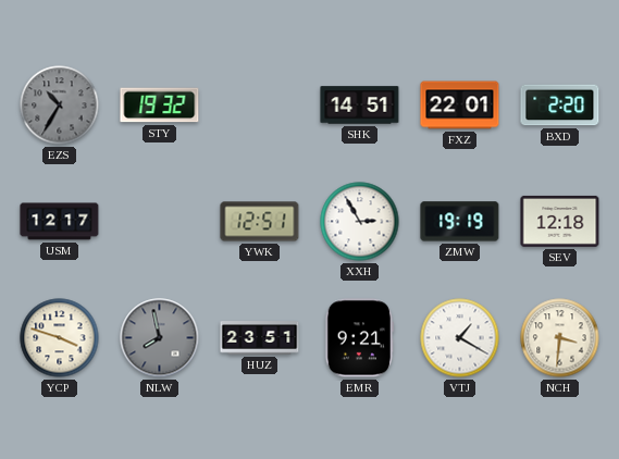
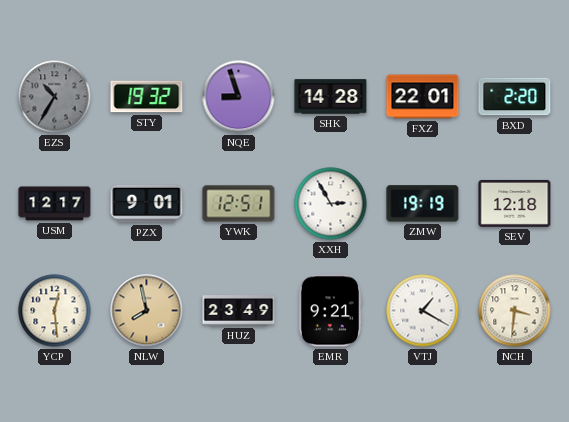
NQE: none -> 8:57 (239, 97)
SHK: 14:51 -> 14:28 (331, 97)
PZX: none -> 9:01 (147, 204)
YCP: 3:48 -> 12:29 (55, 311)
NLW dial: grey -> champagne (147, 311)
HUZ: 23:51 -> 23:49 (239, 311)
